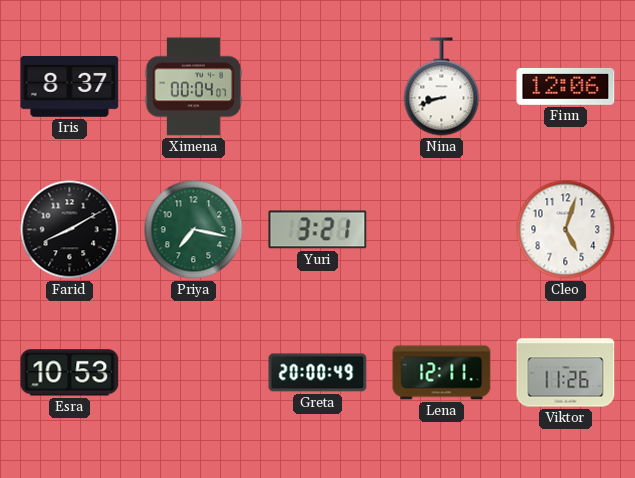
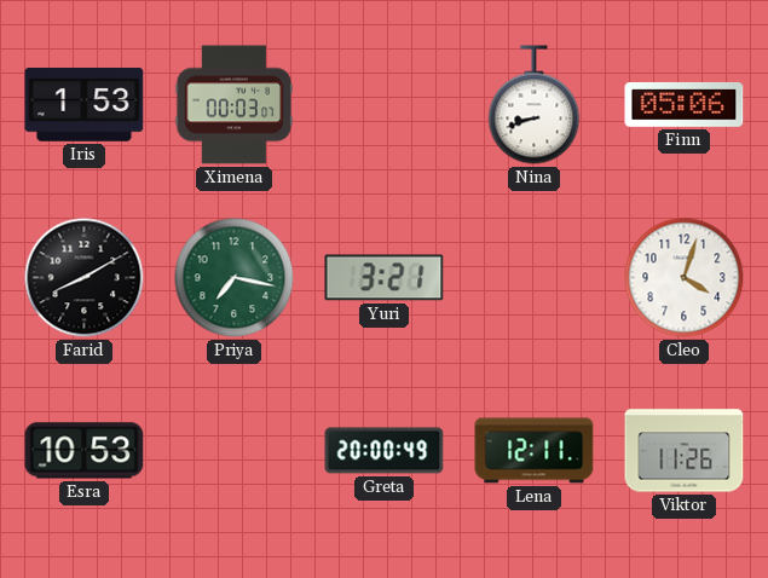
Iris: 8:37 -> 1:53 (85, 105)
Ximena: 00:04 -> 00:03 (235, 105)
Finn: 12:06 -> 05:06 (685, 104)
Cleo: 5:03 -> 4:03 (685, 278)
